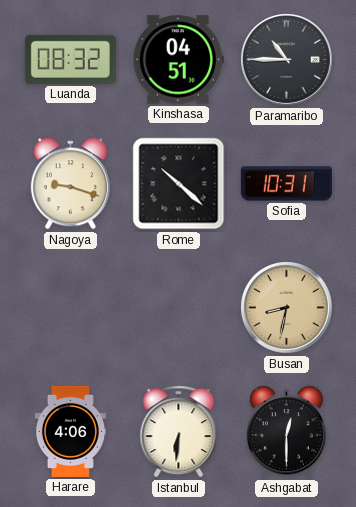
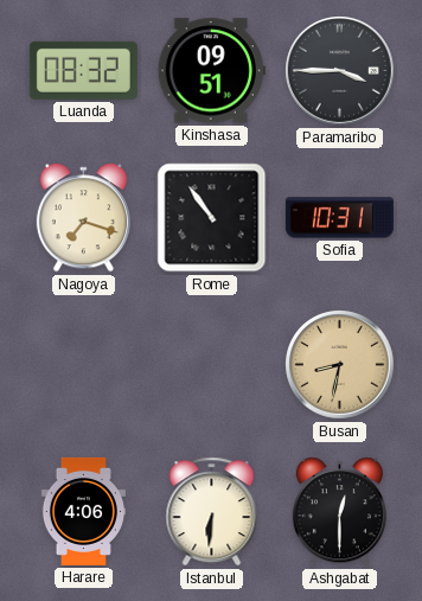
Kinshasa: 04:51 -> 09:51 (211, 71)
Paramaribo: 10:45 -> 3:45 (340, 71)
Nagoya: 9:18 -> 7:18 (83, 218)
Rome: 10:22 -> 10:54 (212, 218)
